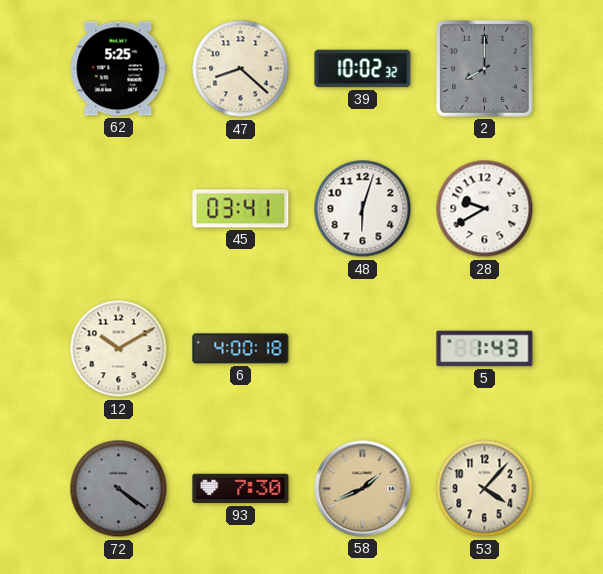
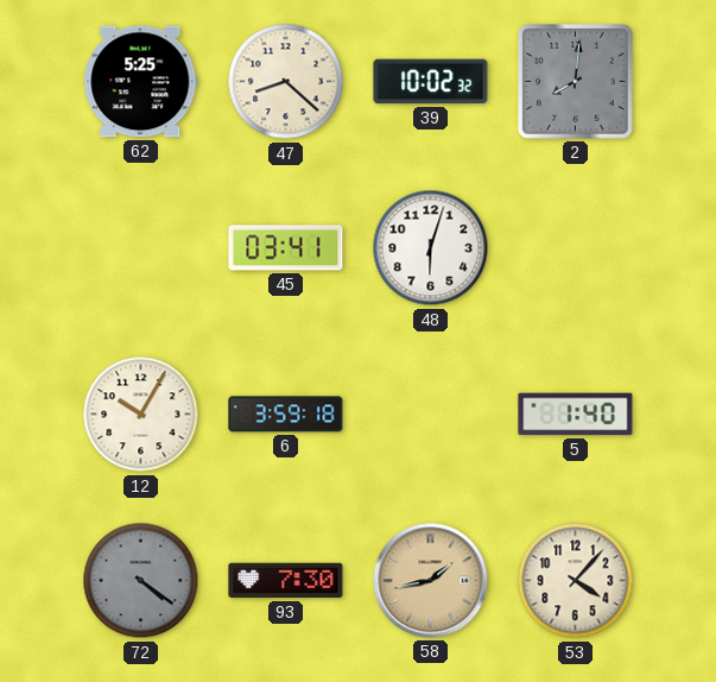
2: 8:00 -> 8:01 (576, 82)
28: 9:40 -> none (485, 209)
12: 10:10 -> 10:05 (141, 415)
6: 4:00 -> 3:59 (286, 415)
5: 1:43 -> 1:40 (576, 415)
58: 1:41 -> 1:43 (431, 581)
